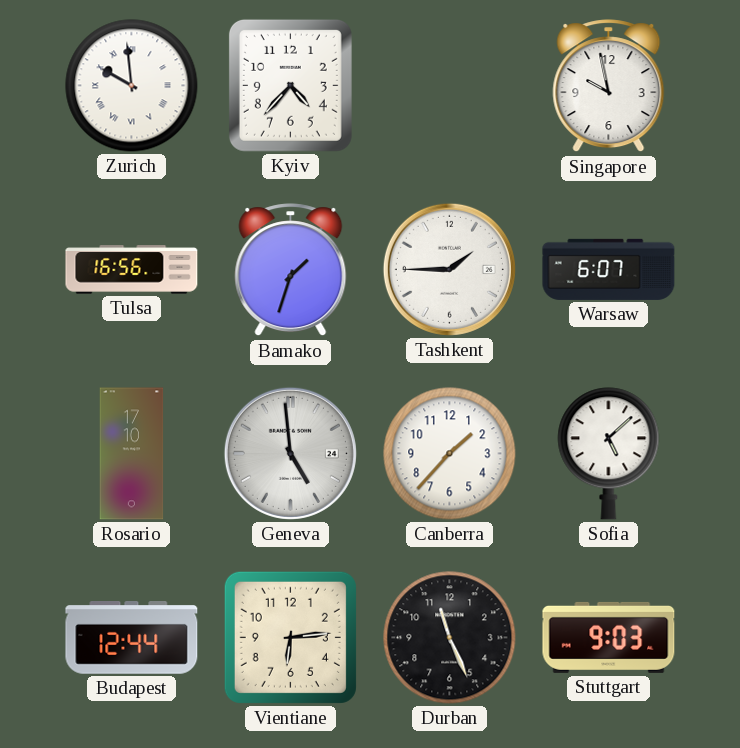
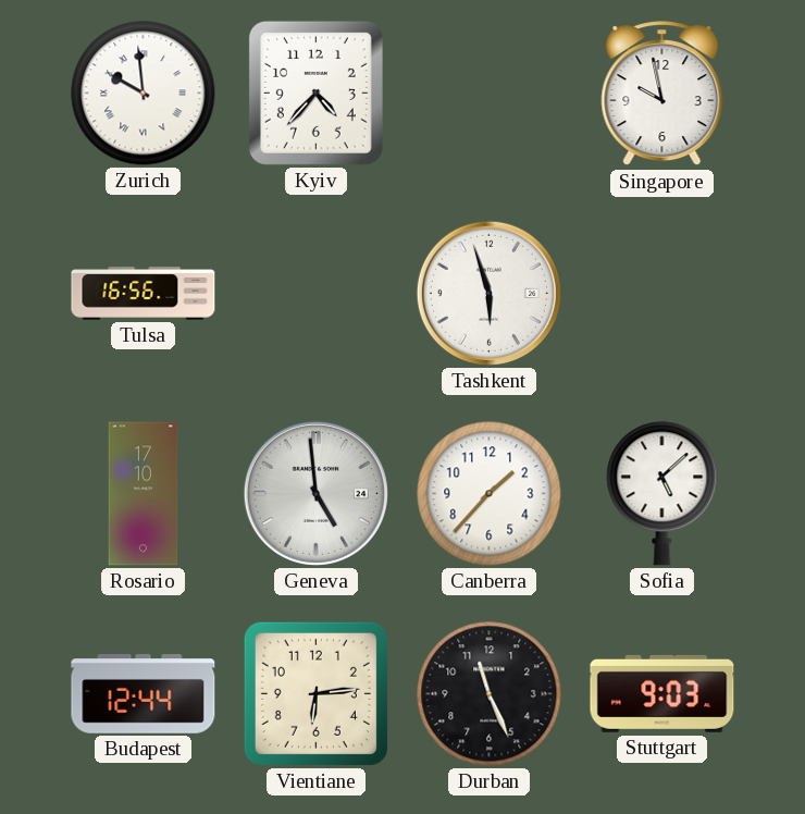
Bamako: 1:33 -> none (291, 270)
Tashkent: 1:45 -> 5:57 (488, 293)
Warsaw: 6:07 -> none (609, 269)
